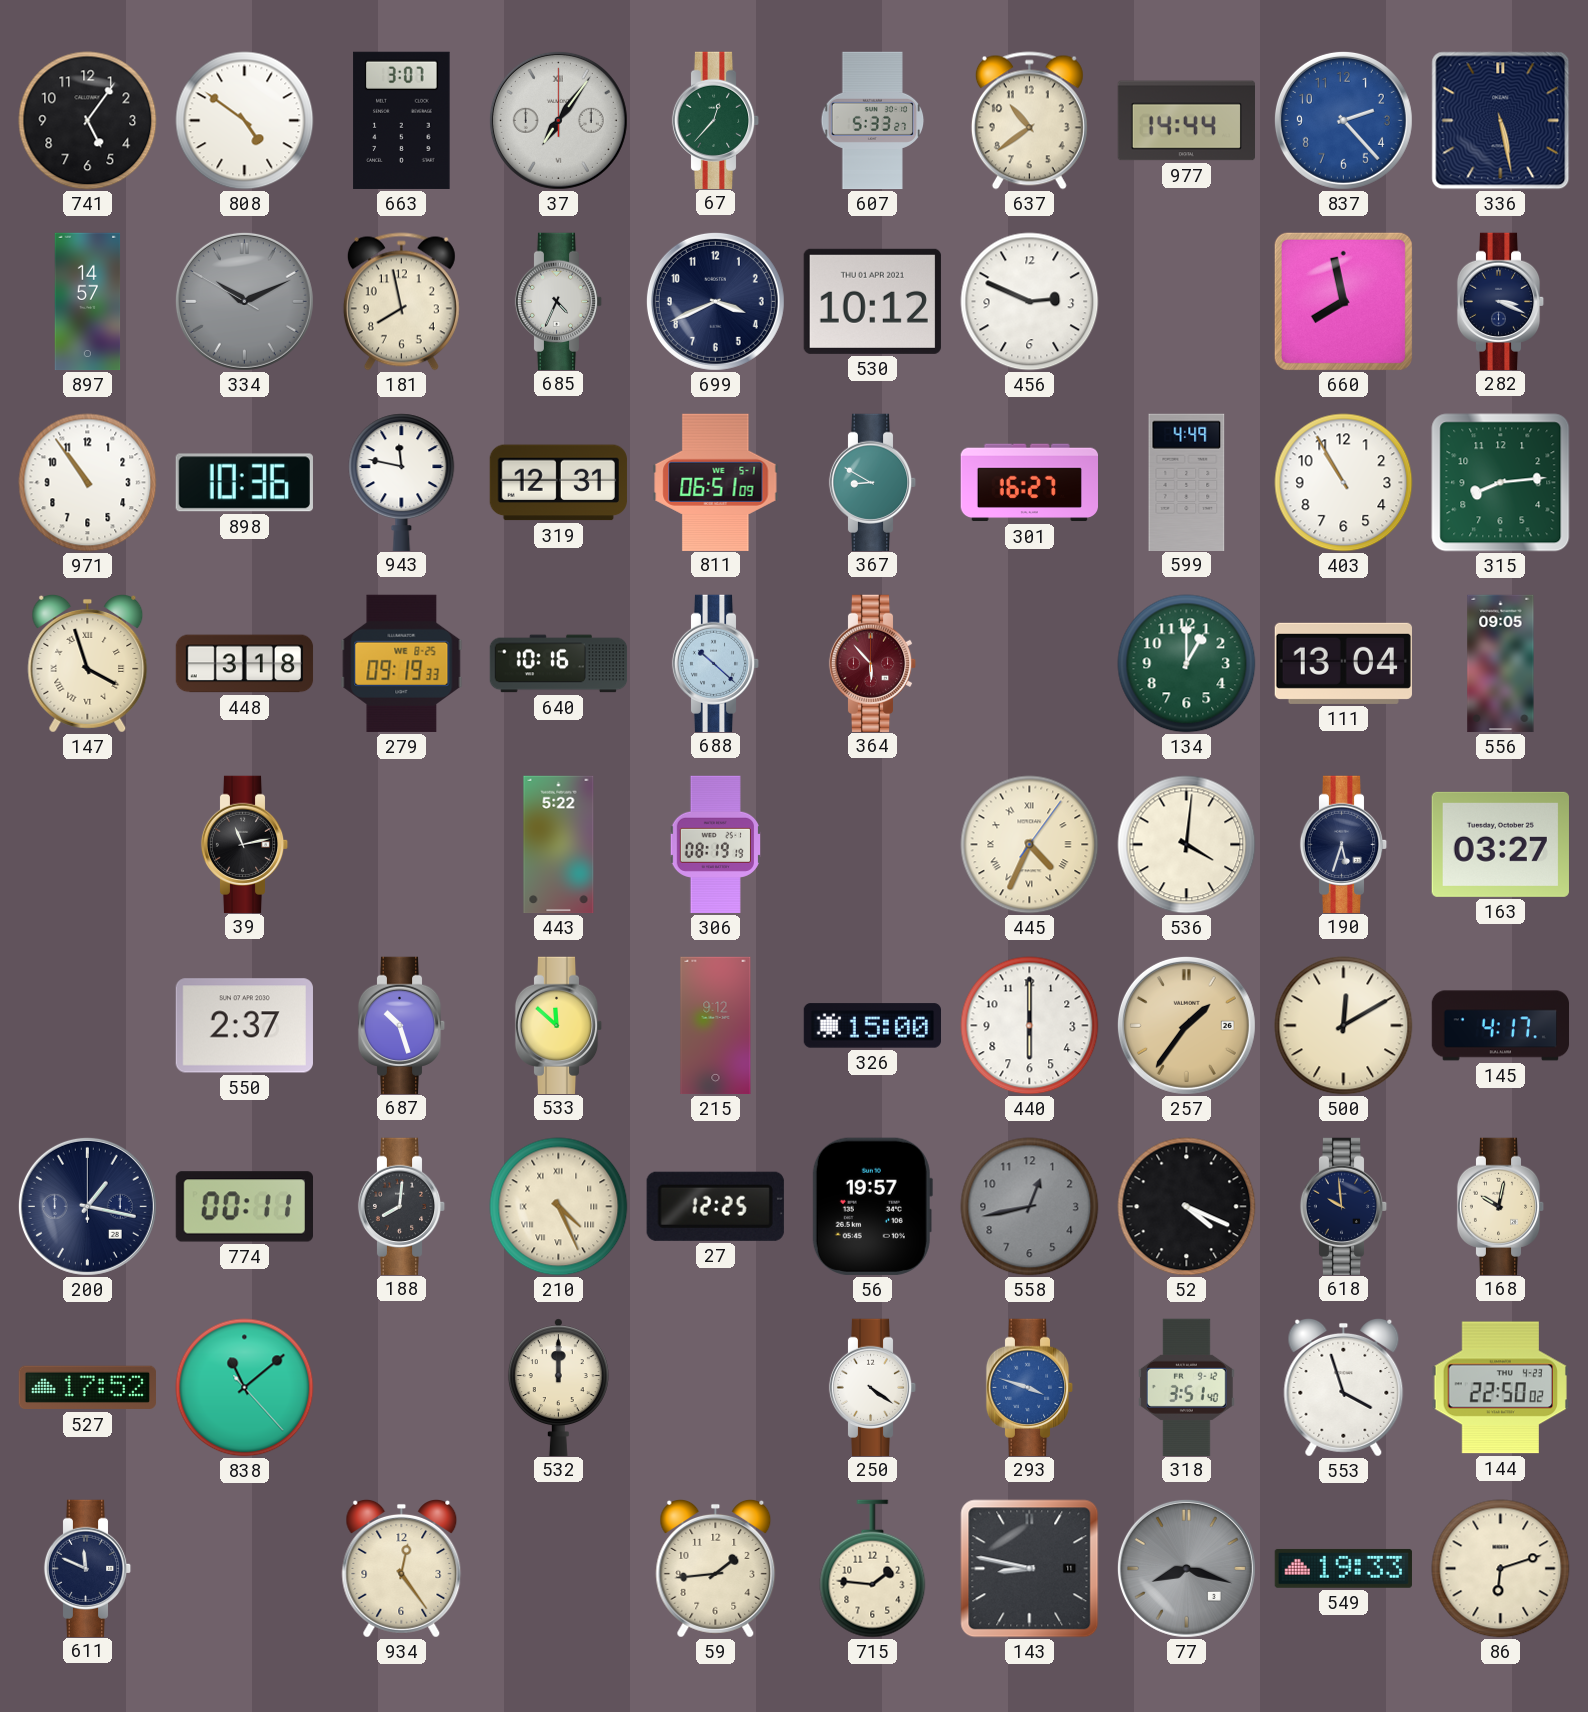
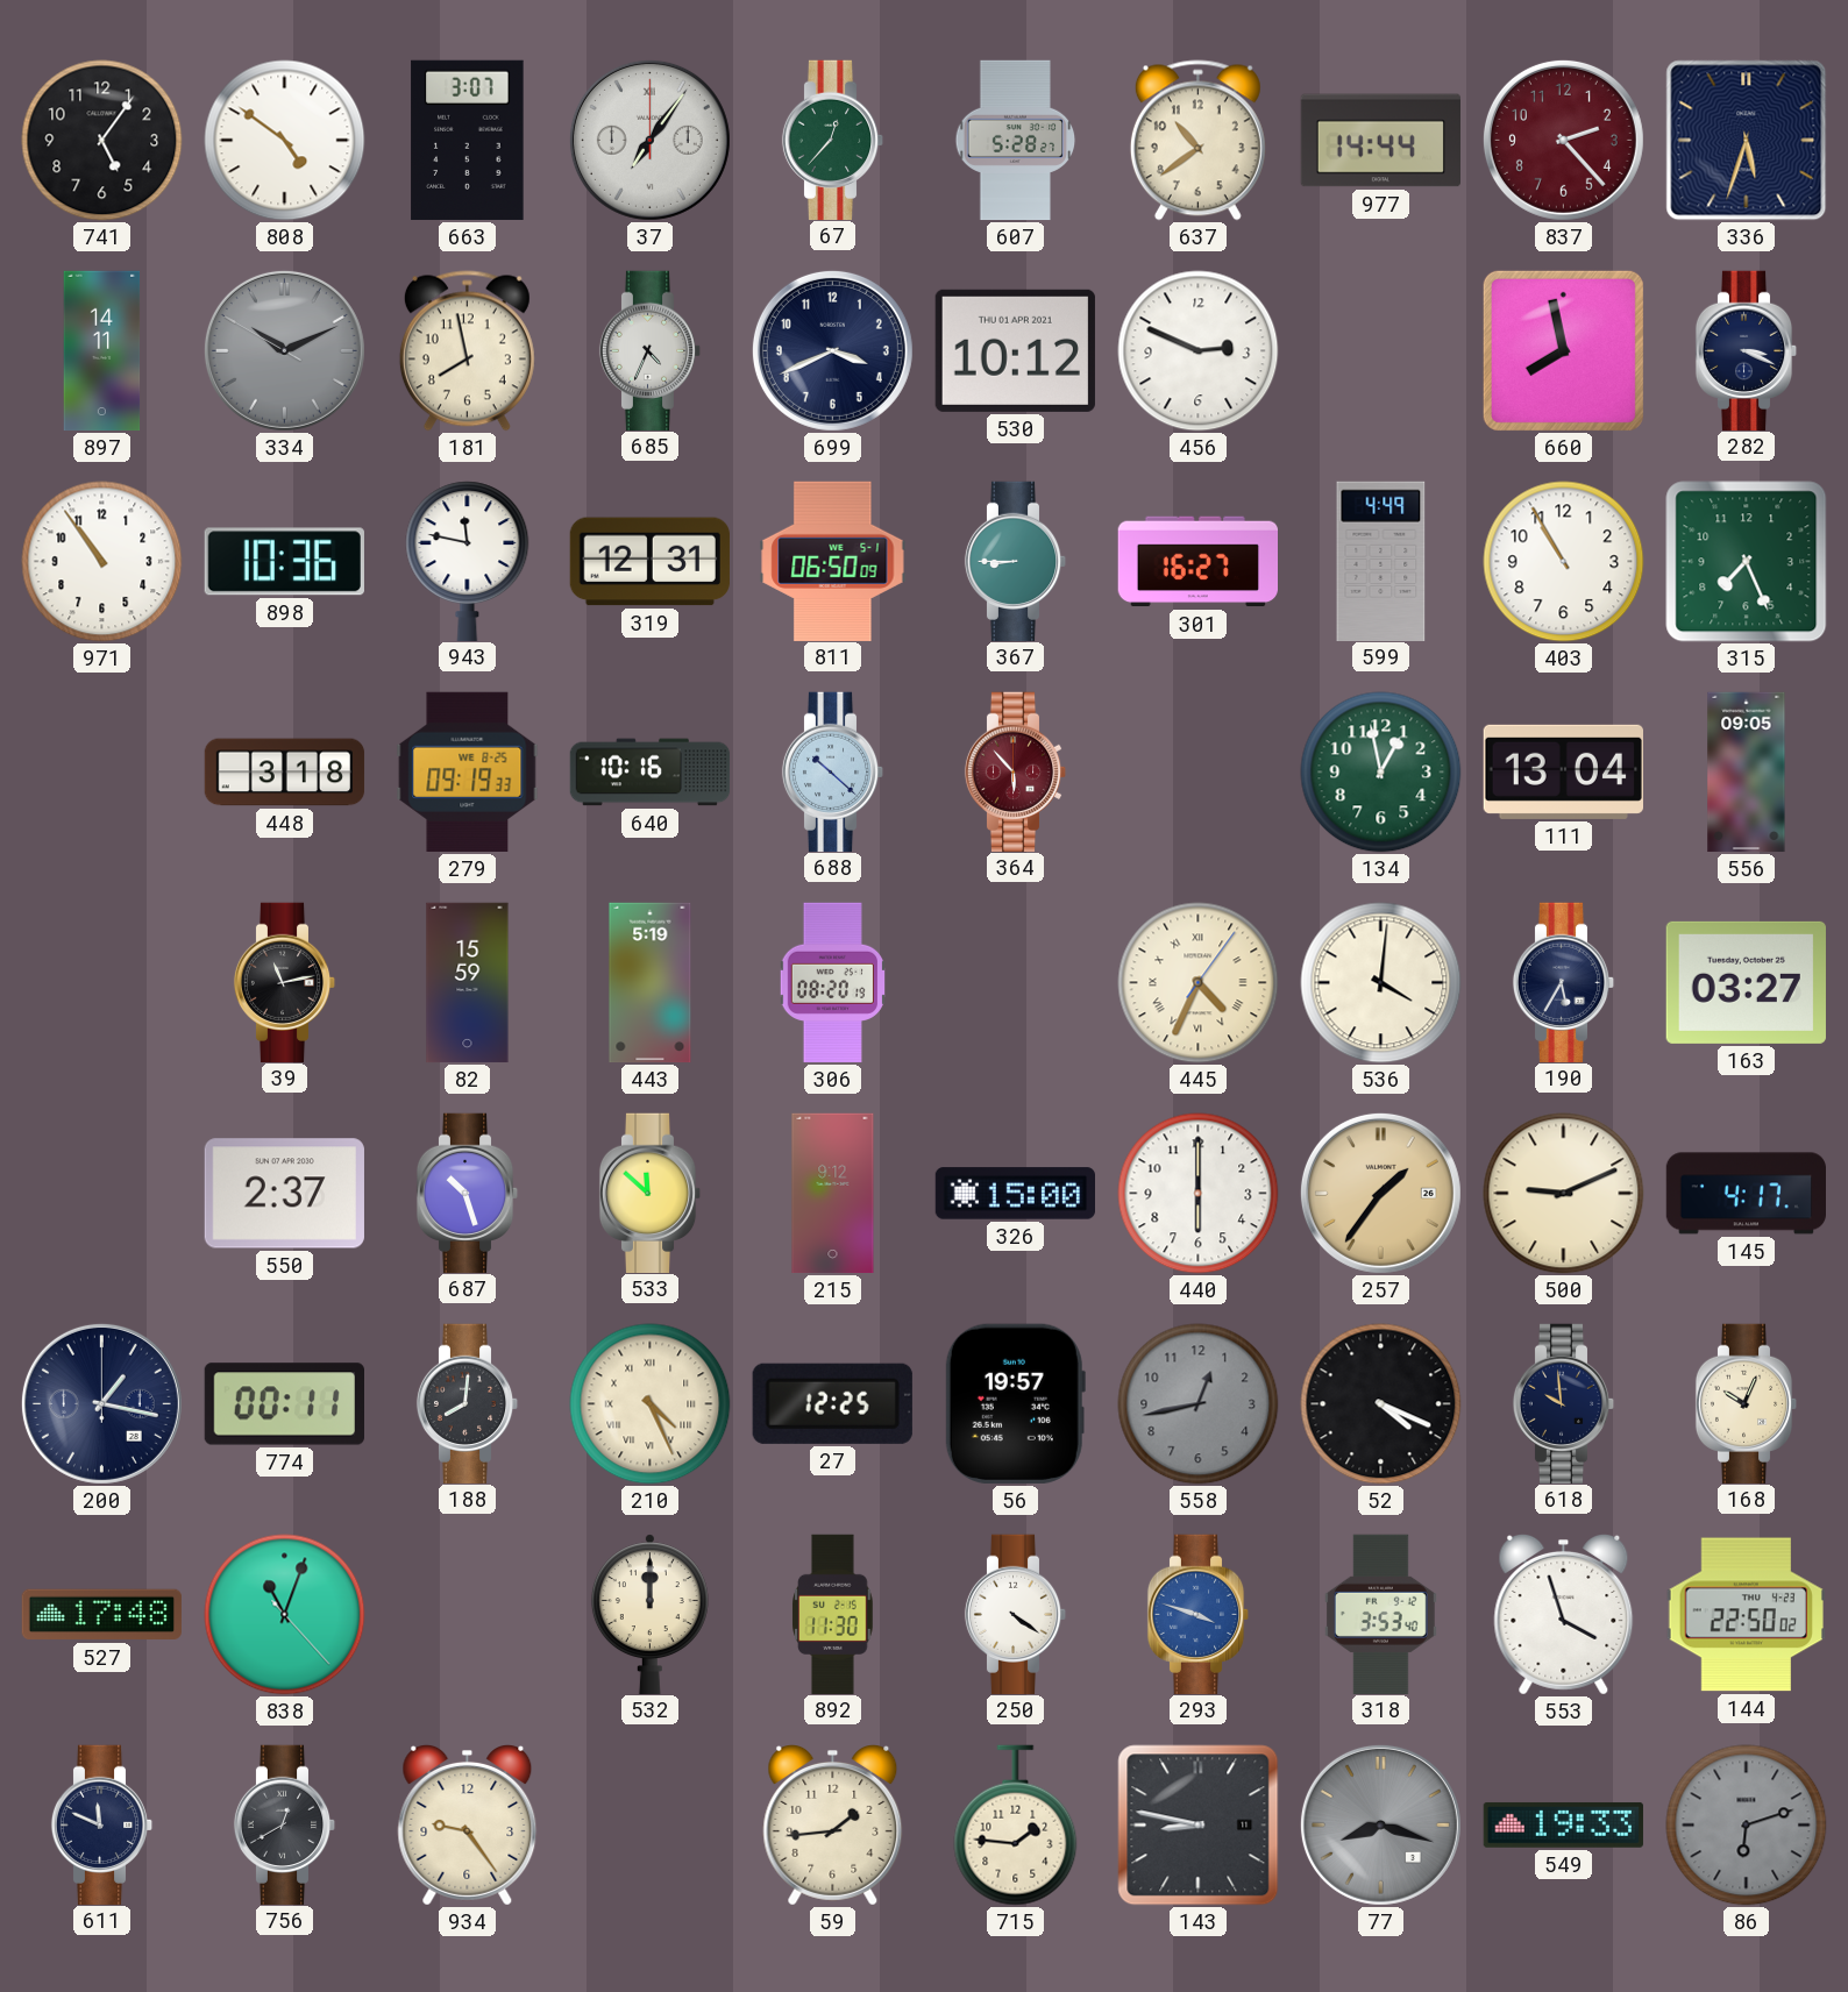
607: 5:33 -> 5:28 (1016, 141)
837 dial: blue -> burgundy (1563, 140)
336: 5:28 -> 5:33 (1747, 141)
897: 14:57 -> 14:11 (102, 351)
811: 06:51 -> 06:50 (833, 561)
367: 8:50 -> 8:45 (1016, 561)
315: 8:14 -> 7:26 (1747, 562)
147: 3:57 -> none (88, 663)
134: 1:00 -> 12:58 (1381, 773)
82: none -> 15:59 (468, 983)
443: 5:22 -> 5:19 (651, 983)
306: 08:19 -> 08:20 (832, 983)
190: 5:33 -> 5:35 (1564, 982)
500: 12:10 -> 9:11 (1564, 1194)
168: 10:02 -> 10:04 (1747, 1403)
527: 17:52 -> 17:48 (101, 1615)
838: 11:08 -> 11:03 (285, 1615)
892: none -> 11:30 (833, 1614)
318: 3:51 -> 3:53 (1380, 1614)
756: none -> 12:40 (285, 1824)
934: 12:24 -> 9:24 (468, 1824)
86 dial: cream -> grey (1747, 1826)
